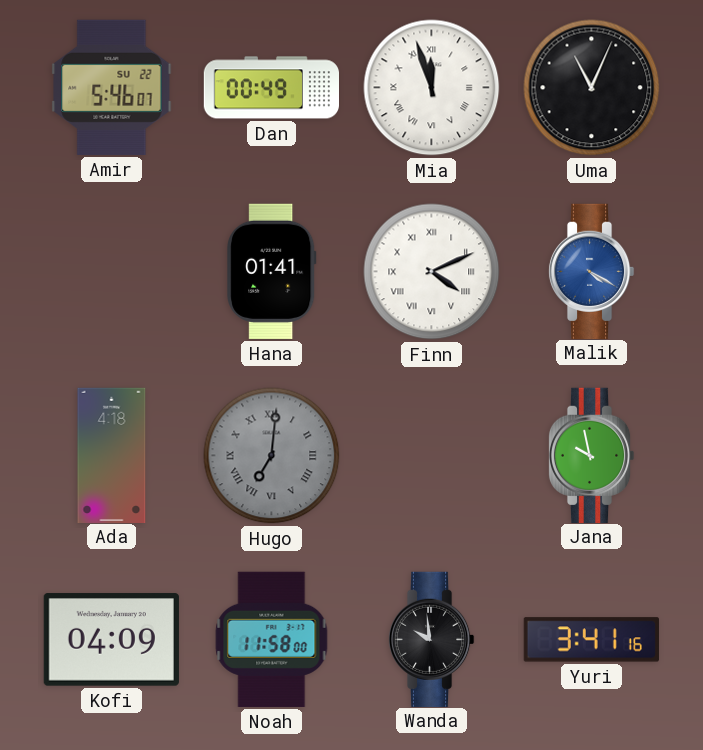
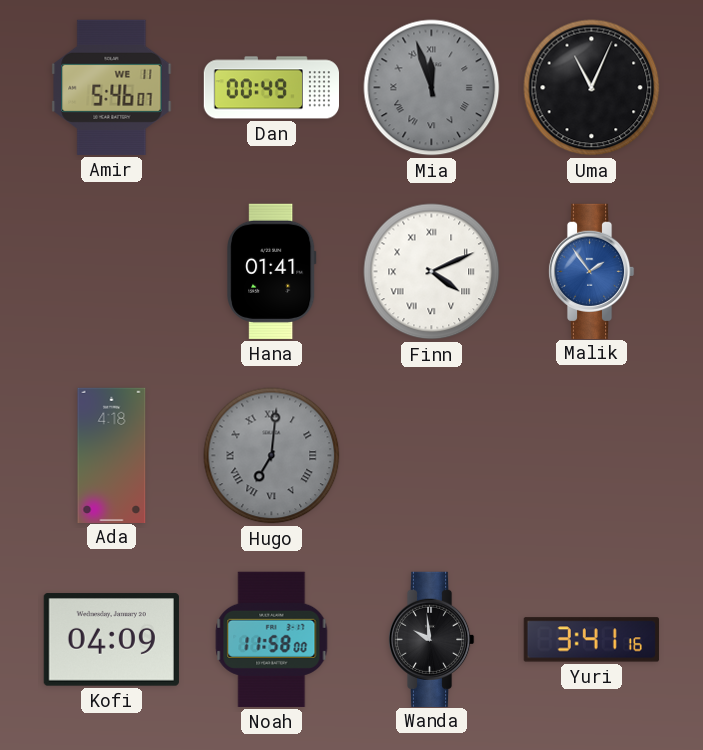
Amir date: SU 22 -> WE 11 (112, 87)
Mia dial: white -> grey (432, 88)
Malik: 4:20 -> 1:54 (591, 271)
Jana: 9:58 -> none (591, 455)
